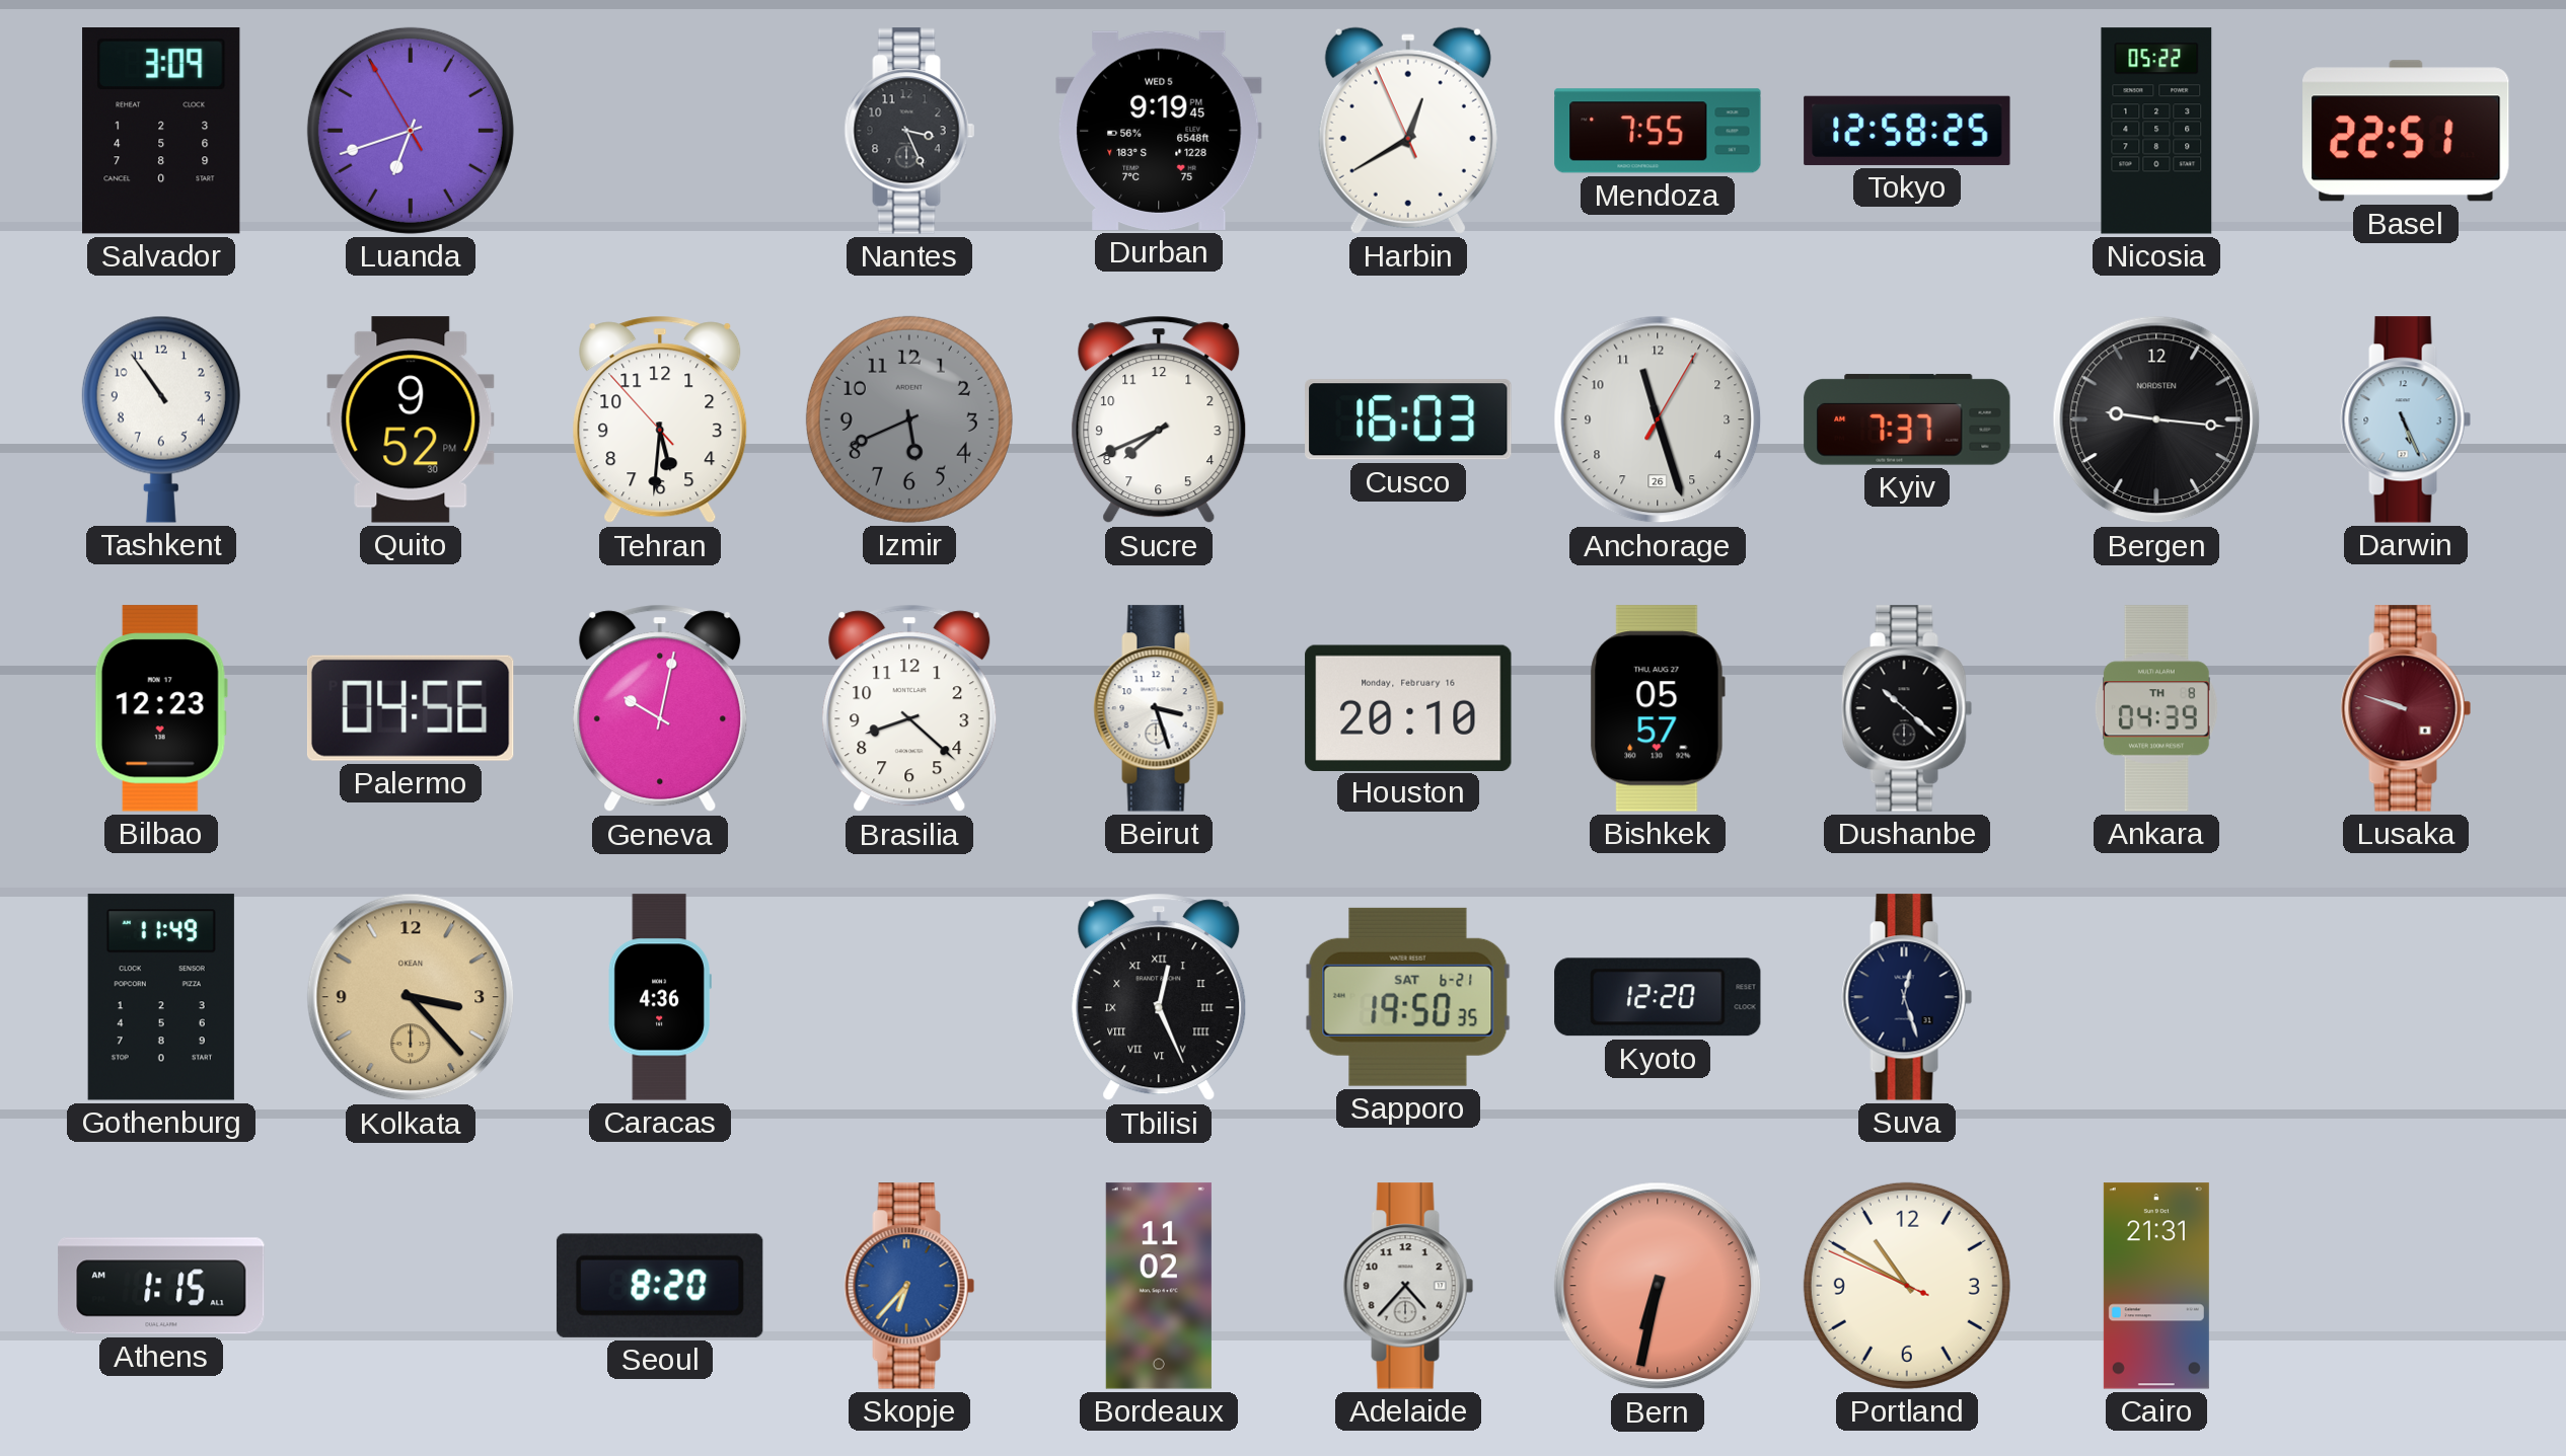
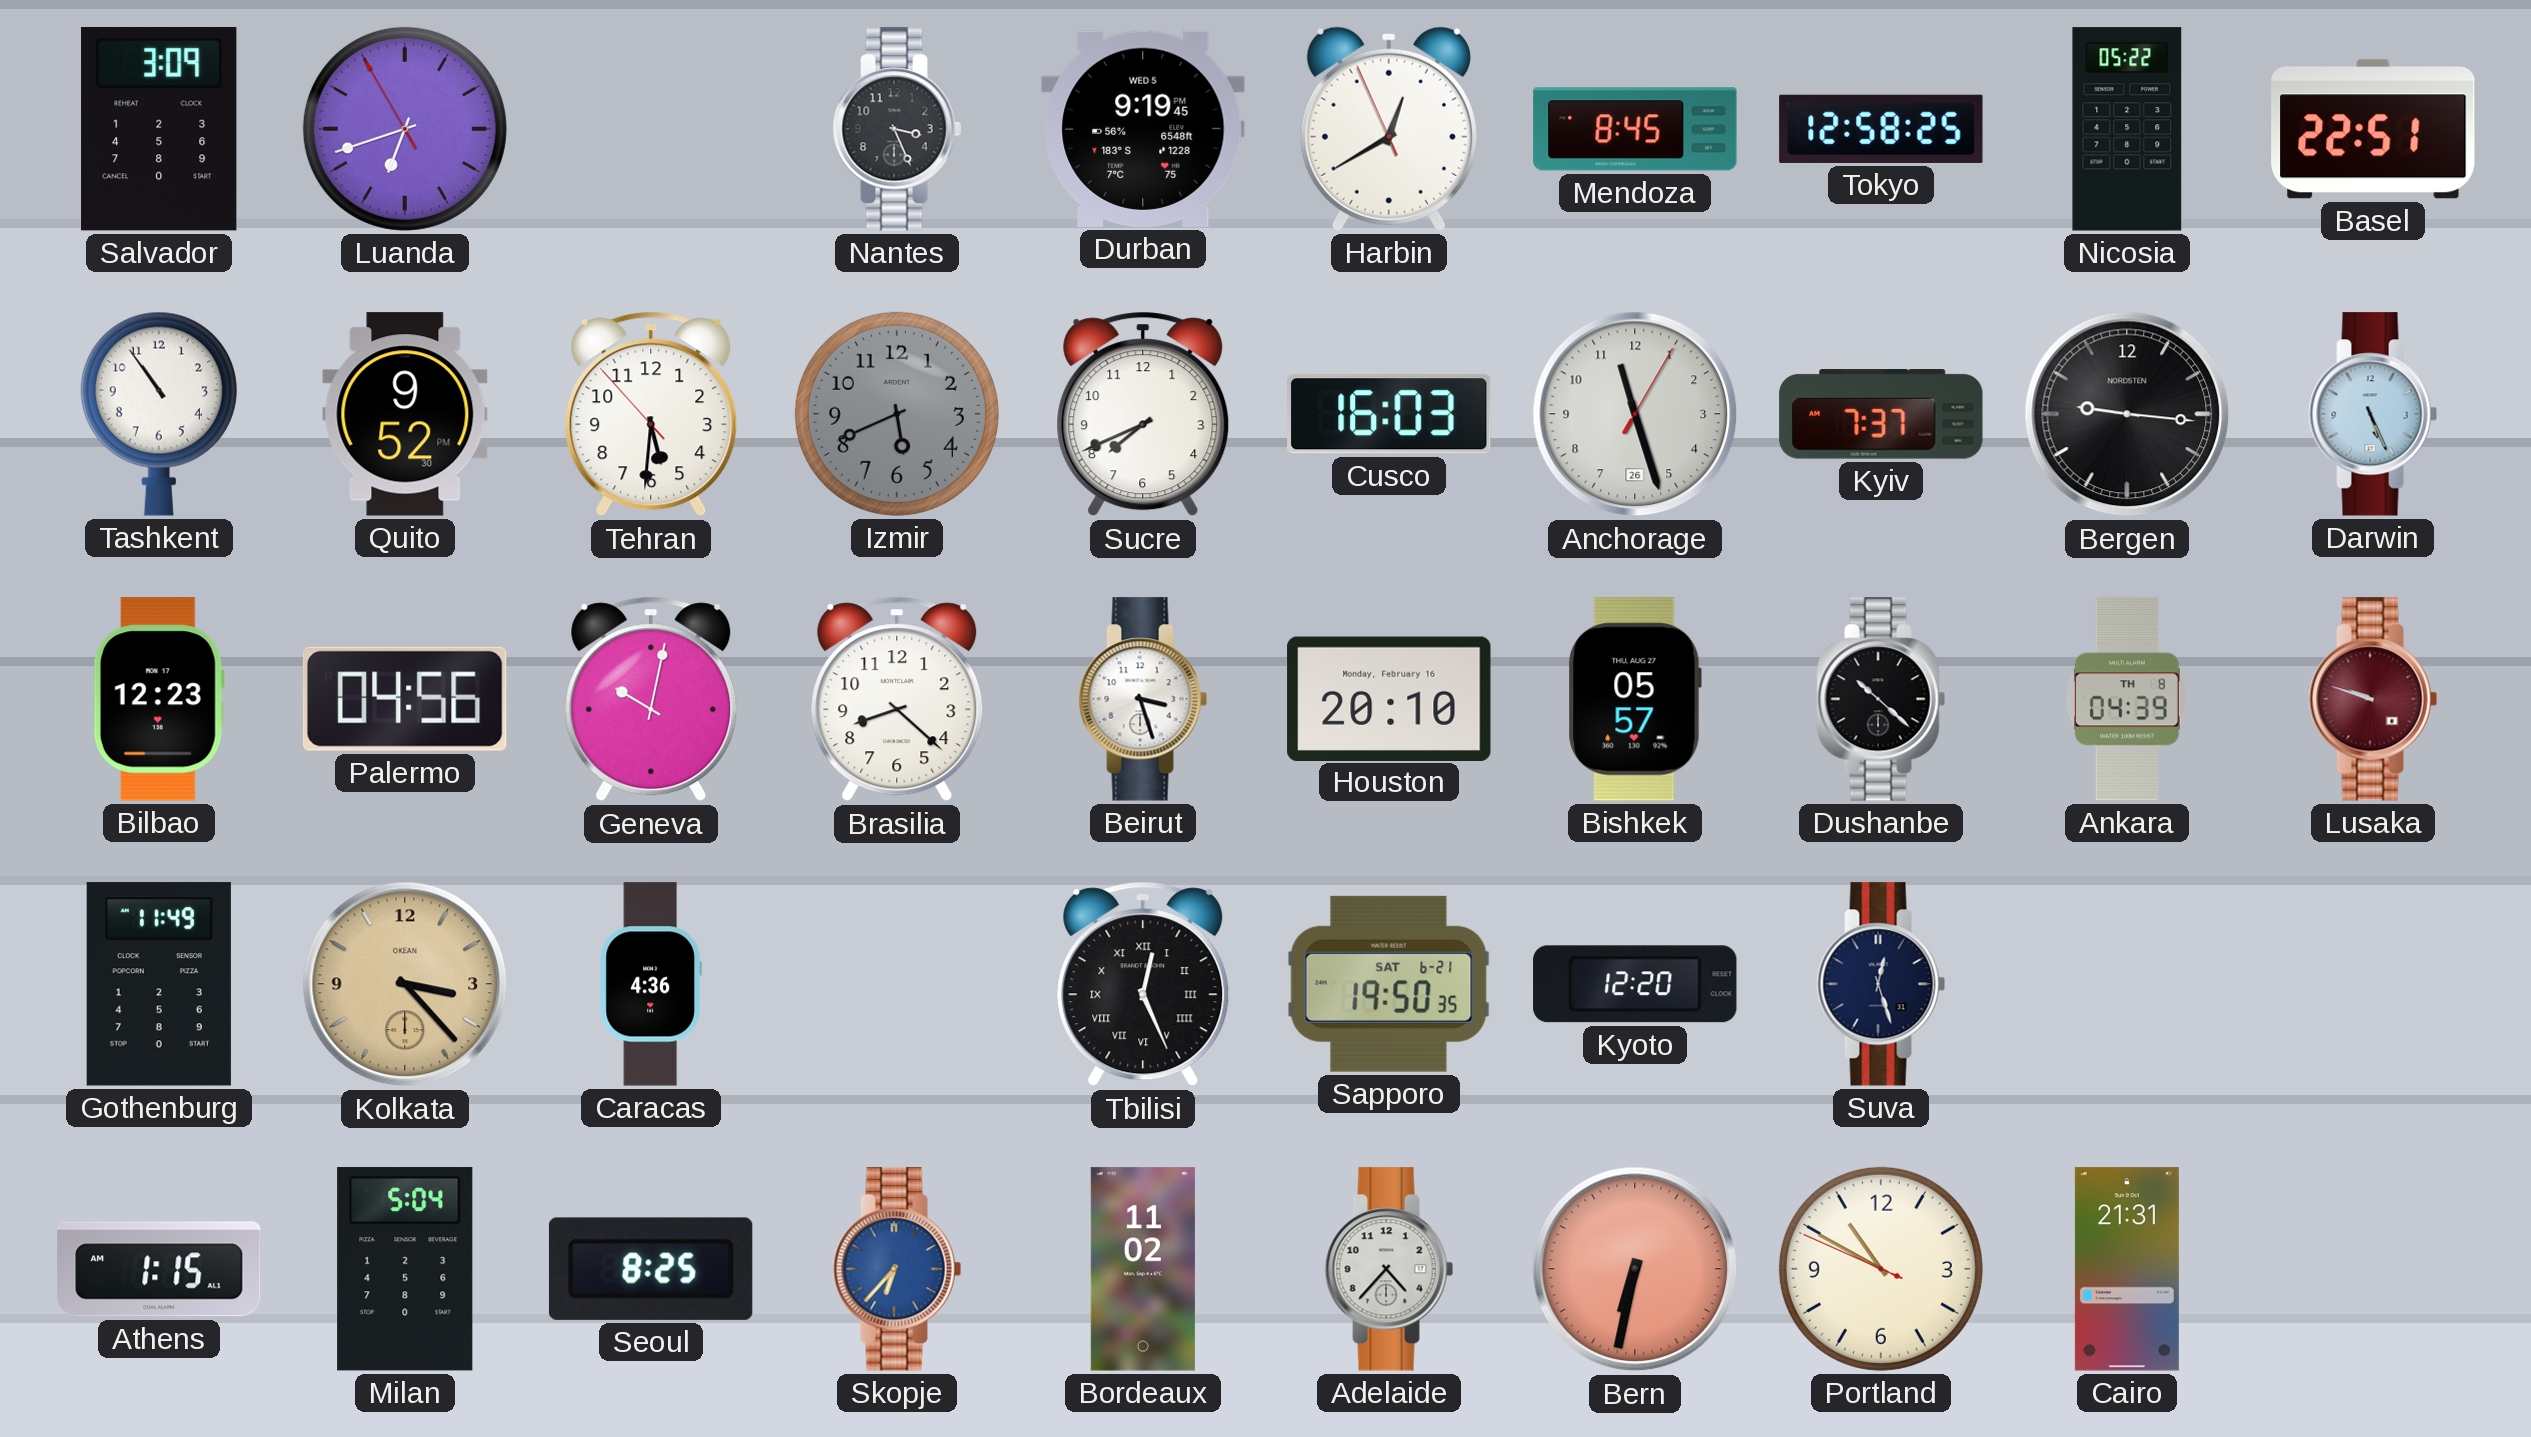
Mendoza: 7:55 -> 8:45 (1635, 129)
Milan: none -> 5:04 (405, 1269)
Seoul: 8:20 -> 8:25 (651, 1269)
